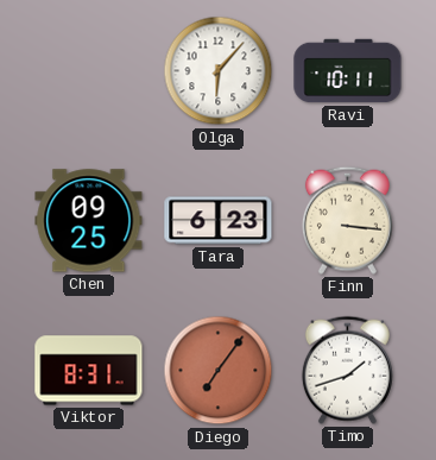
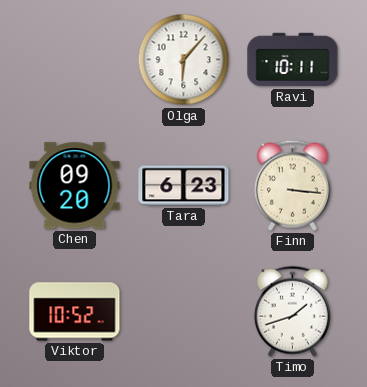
Chen: 09:25 -> 09:20 (75, 186)
Viktor: 8:31 -> 10:52 (75, 312)
Diego: 7:06 -> none (219, 371)
